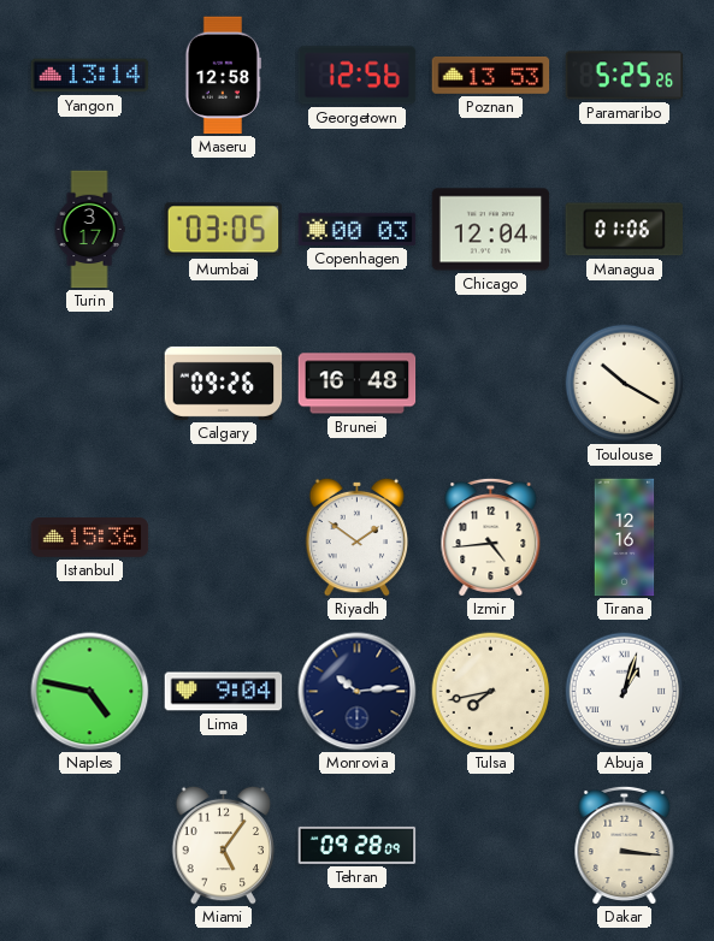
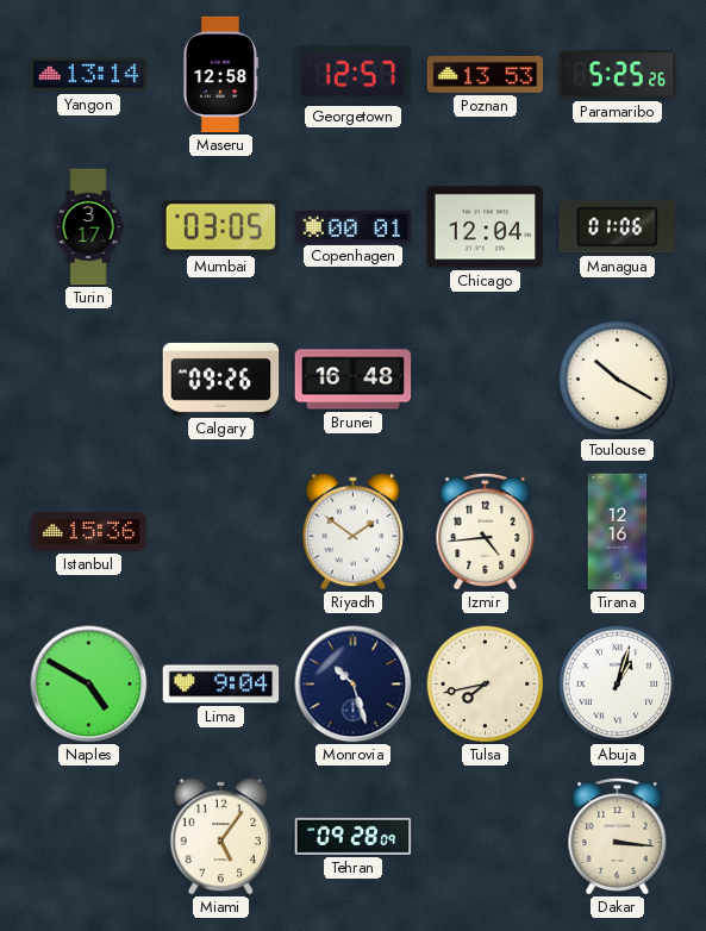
Georgetown: 12:56 -> 12:57 (354, 75)
Copenhagen: 00:03 -> 00:01 (354, 226)
Naples: 4:47 -> 4:50 (89, 685)
Monrovia: 10:14 -> 10:27 (354, 685)
